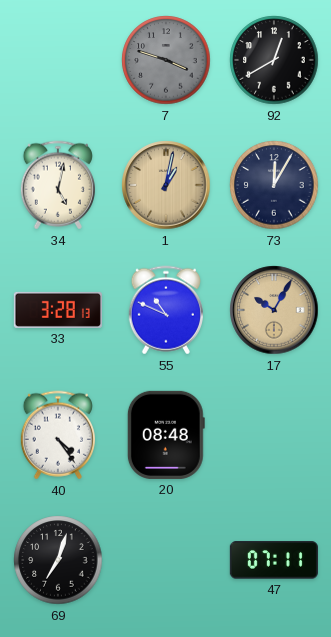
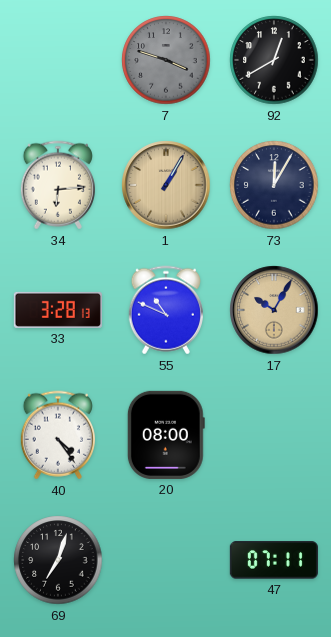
34: 5:02 -> 6:14 (58, 185)
1: 1:02 -> 1:05 (166, 185)
20: 08:48 -> 08:00 (166, 435)
